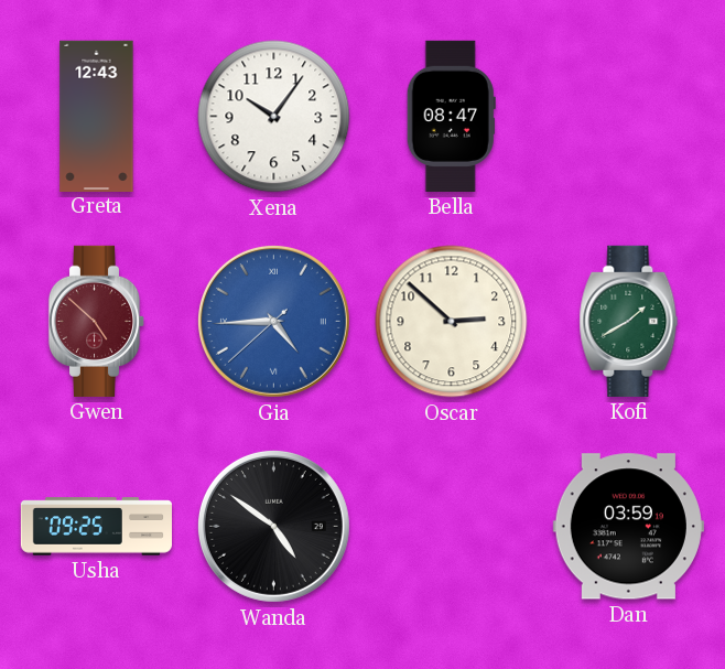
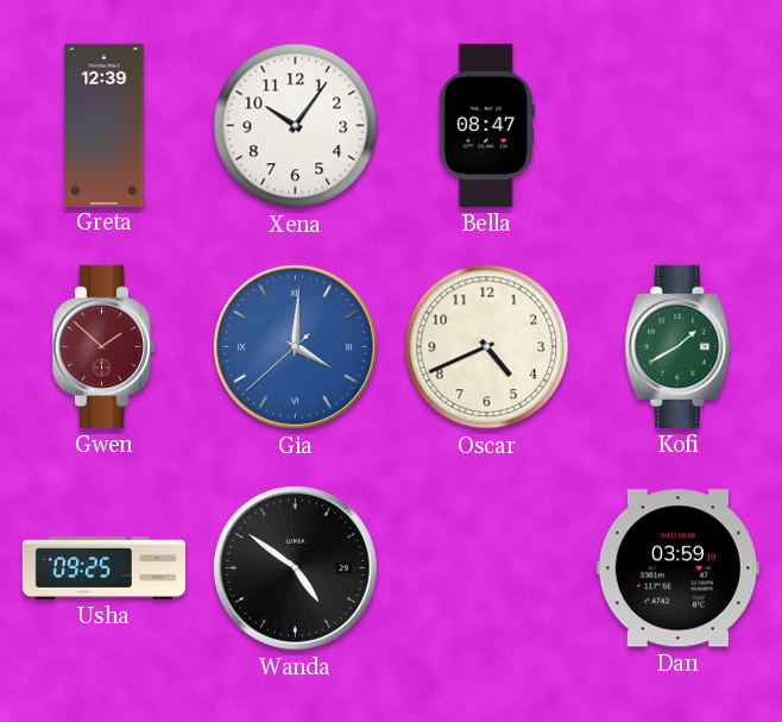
Greta: 12:43 -> 12:39 (105, 125)
Gwen: 4:52 -> 1:52 (105, 346)
Gia: 4:44 -> 4:00 (295, 346)
Oscar: 2:52 -> 4:41 (487, 347)
